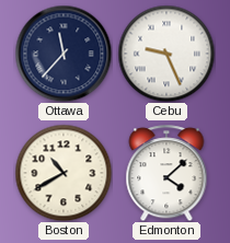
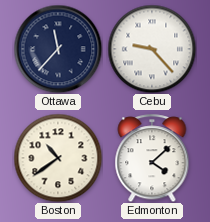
Cebu: 9:26 -> 9:23 (152, 49)
Boston: 10:40 -> 10:39 (58, 158)
